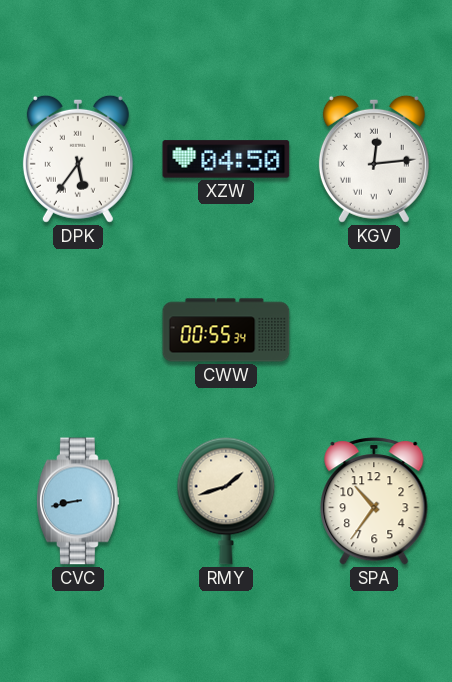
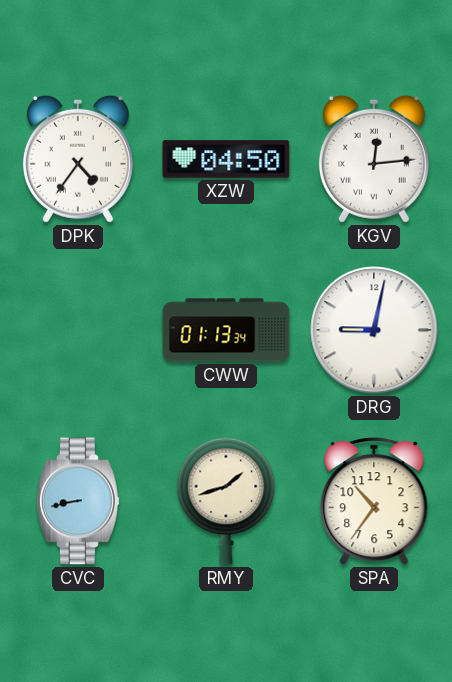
DPK: 5:36 -> 4:36 (78, 159)
CWW: 00:55 -> 01:13 (226, 330)
DRG: none -> 9:02 (374, 330)
